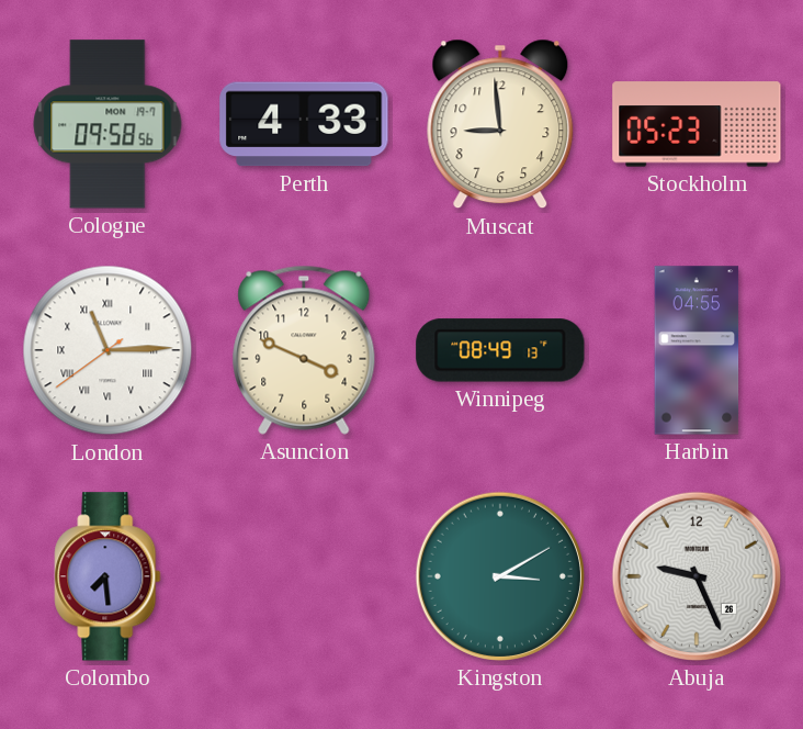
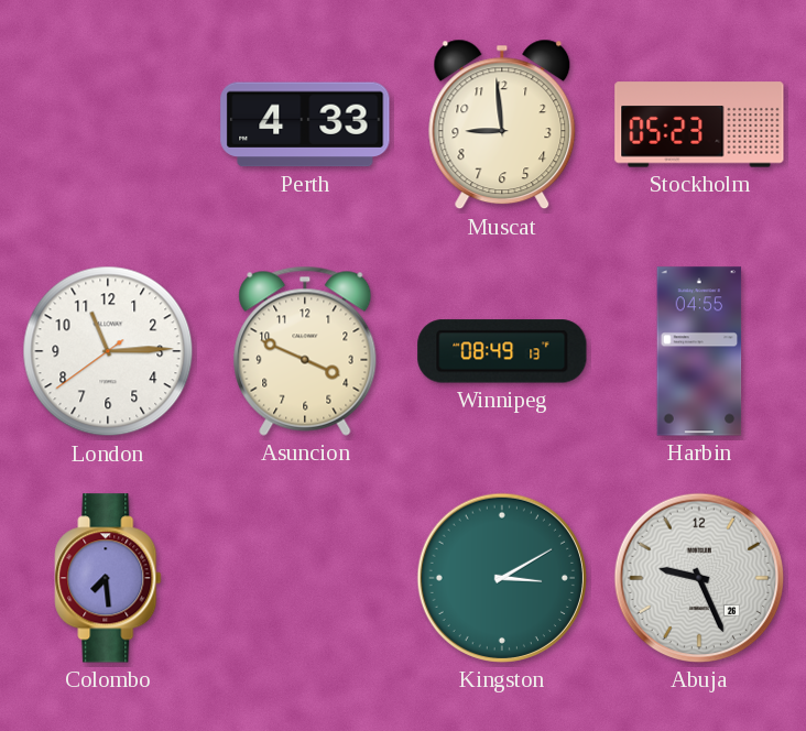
Cologne: 09:58 -> none (108, 124)
London numerals: Roman -> Arabic (108, 351)
